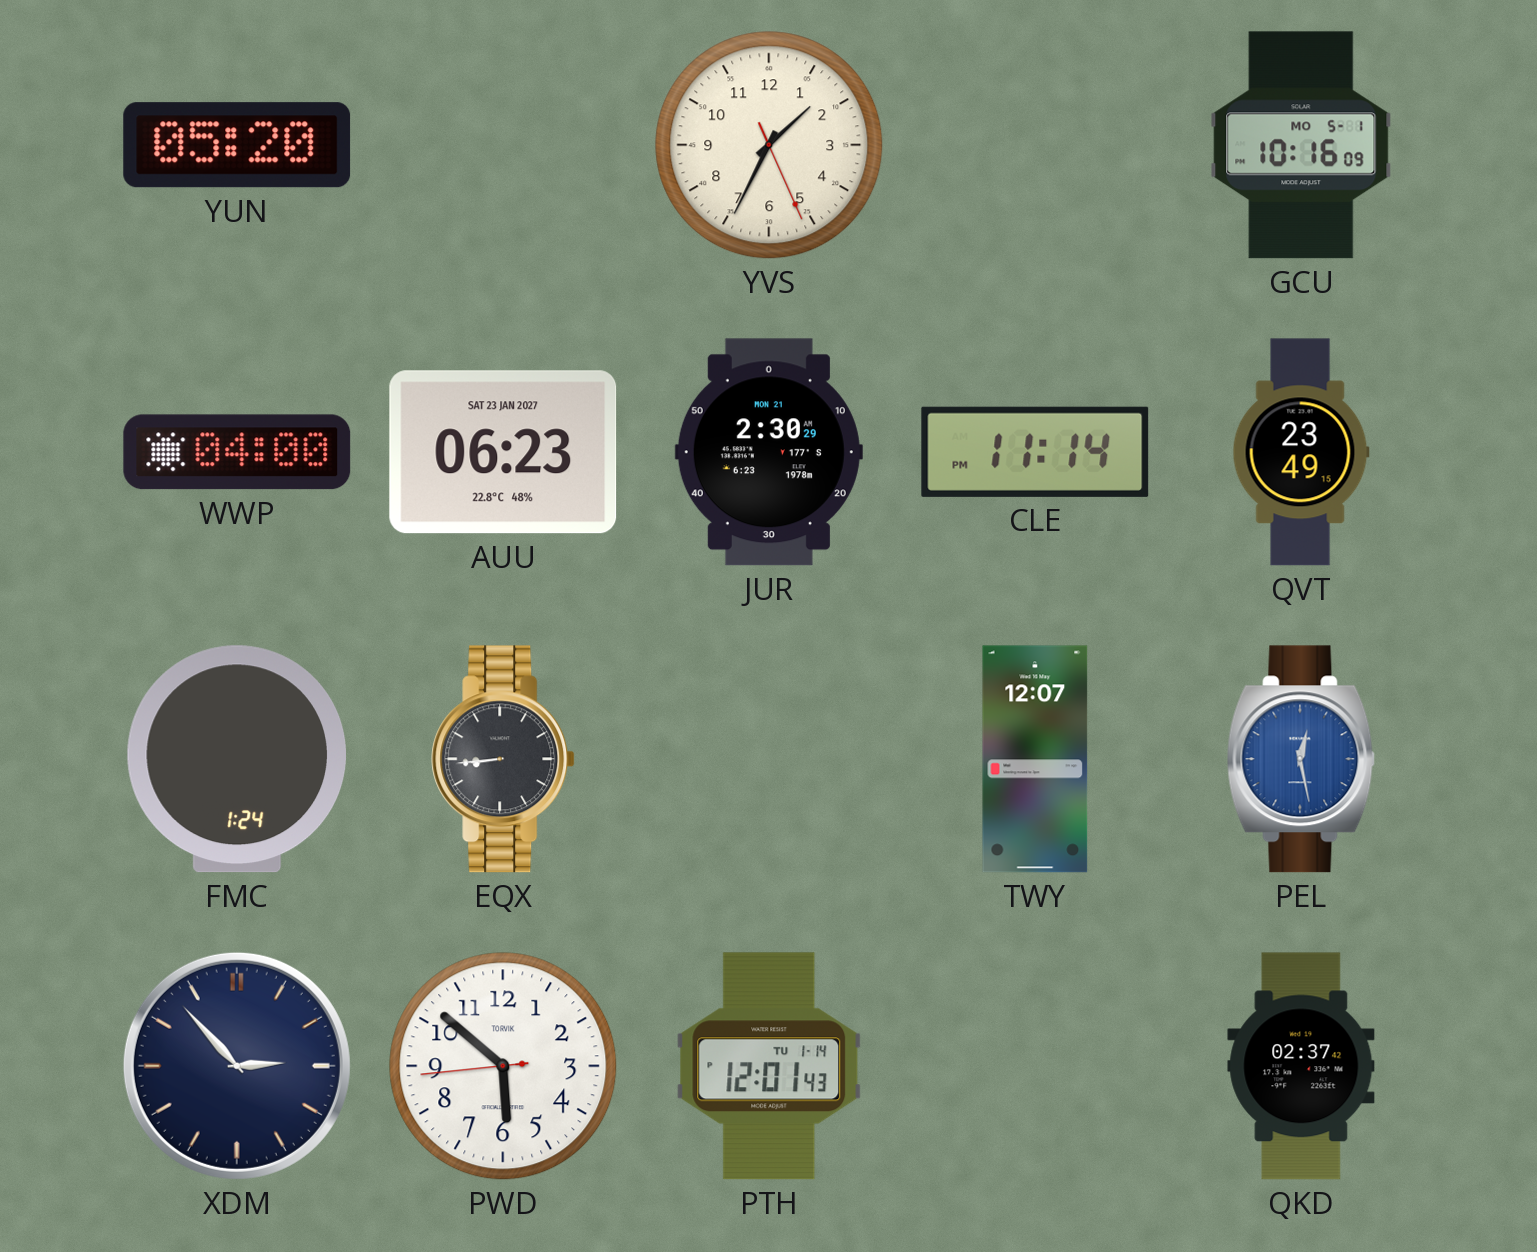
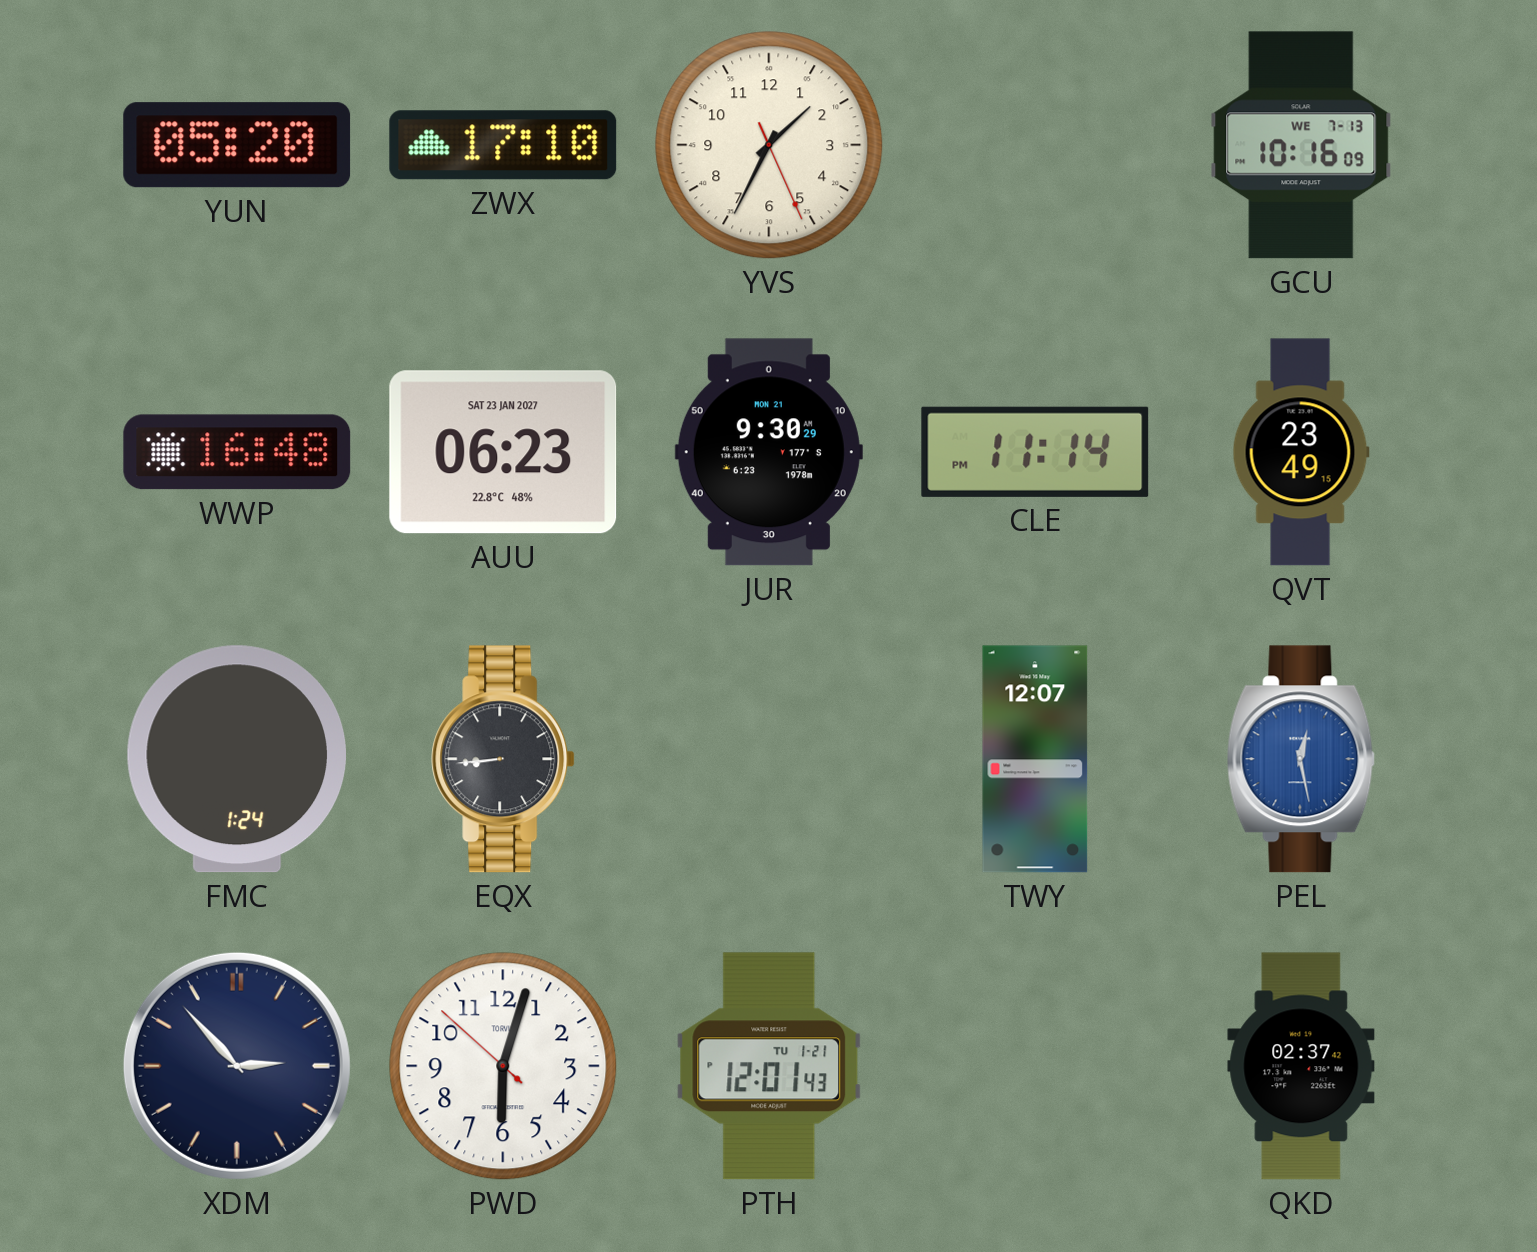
ZWX: none -> 17:10 (503, 145)
GCU date: MO 5-1 -> WE 7-13 (1301, 145)
WWP: 04:00 -> 16:48 (237, 452)
JUR: 2:30 -> 9:30 (769, 452)
PWD: 5:51 -> 6:02 (503, 1066)
PTH date: TU 1-14 -> TU 1-21 (769, 1066)
